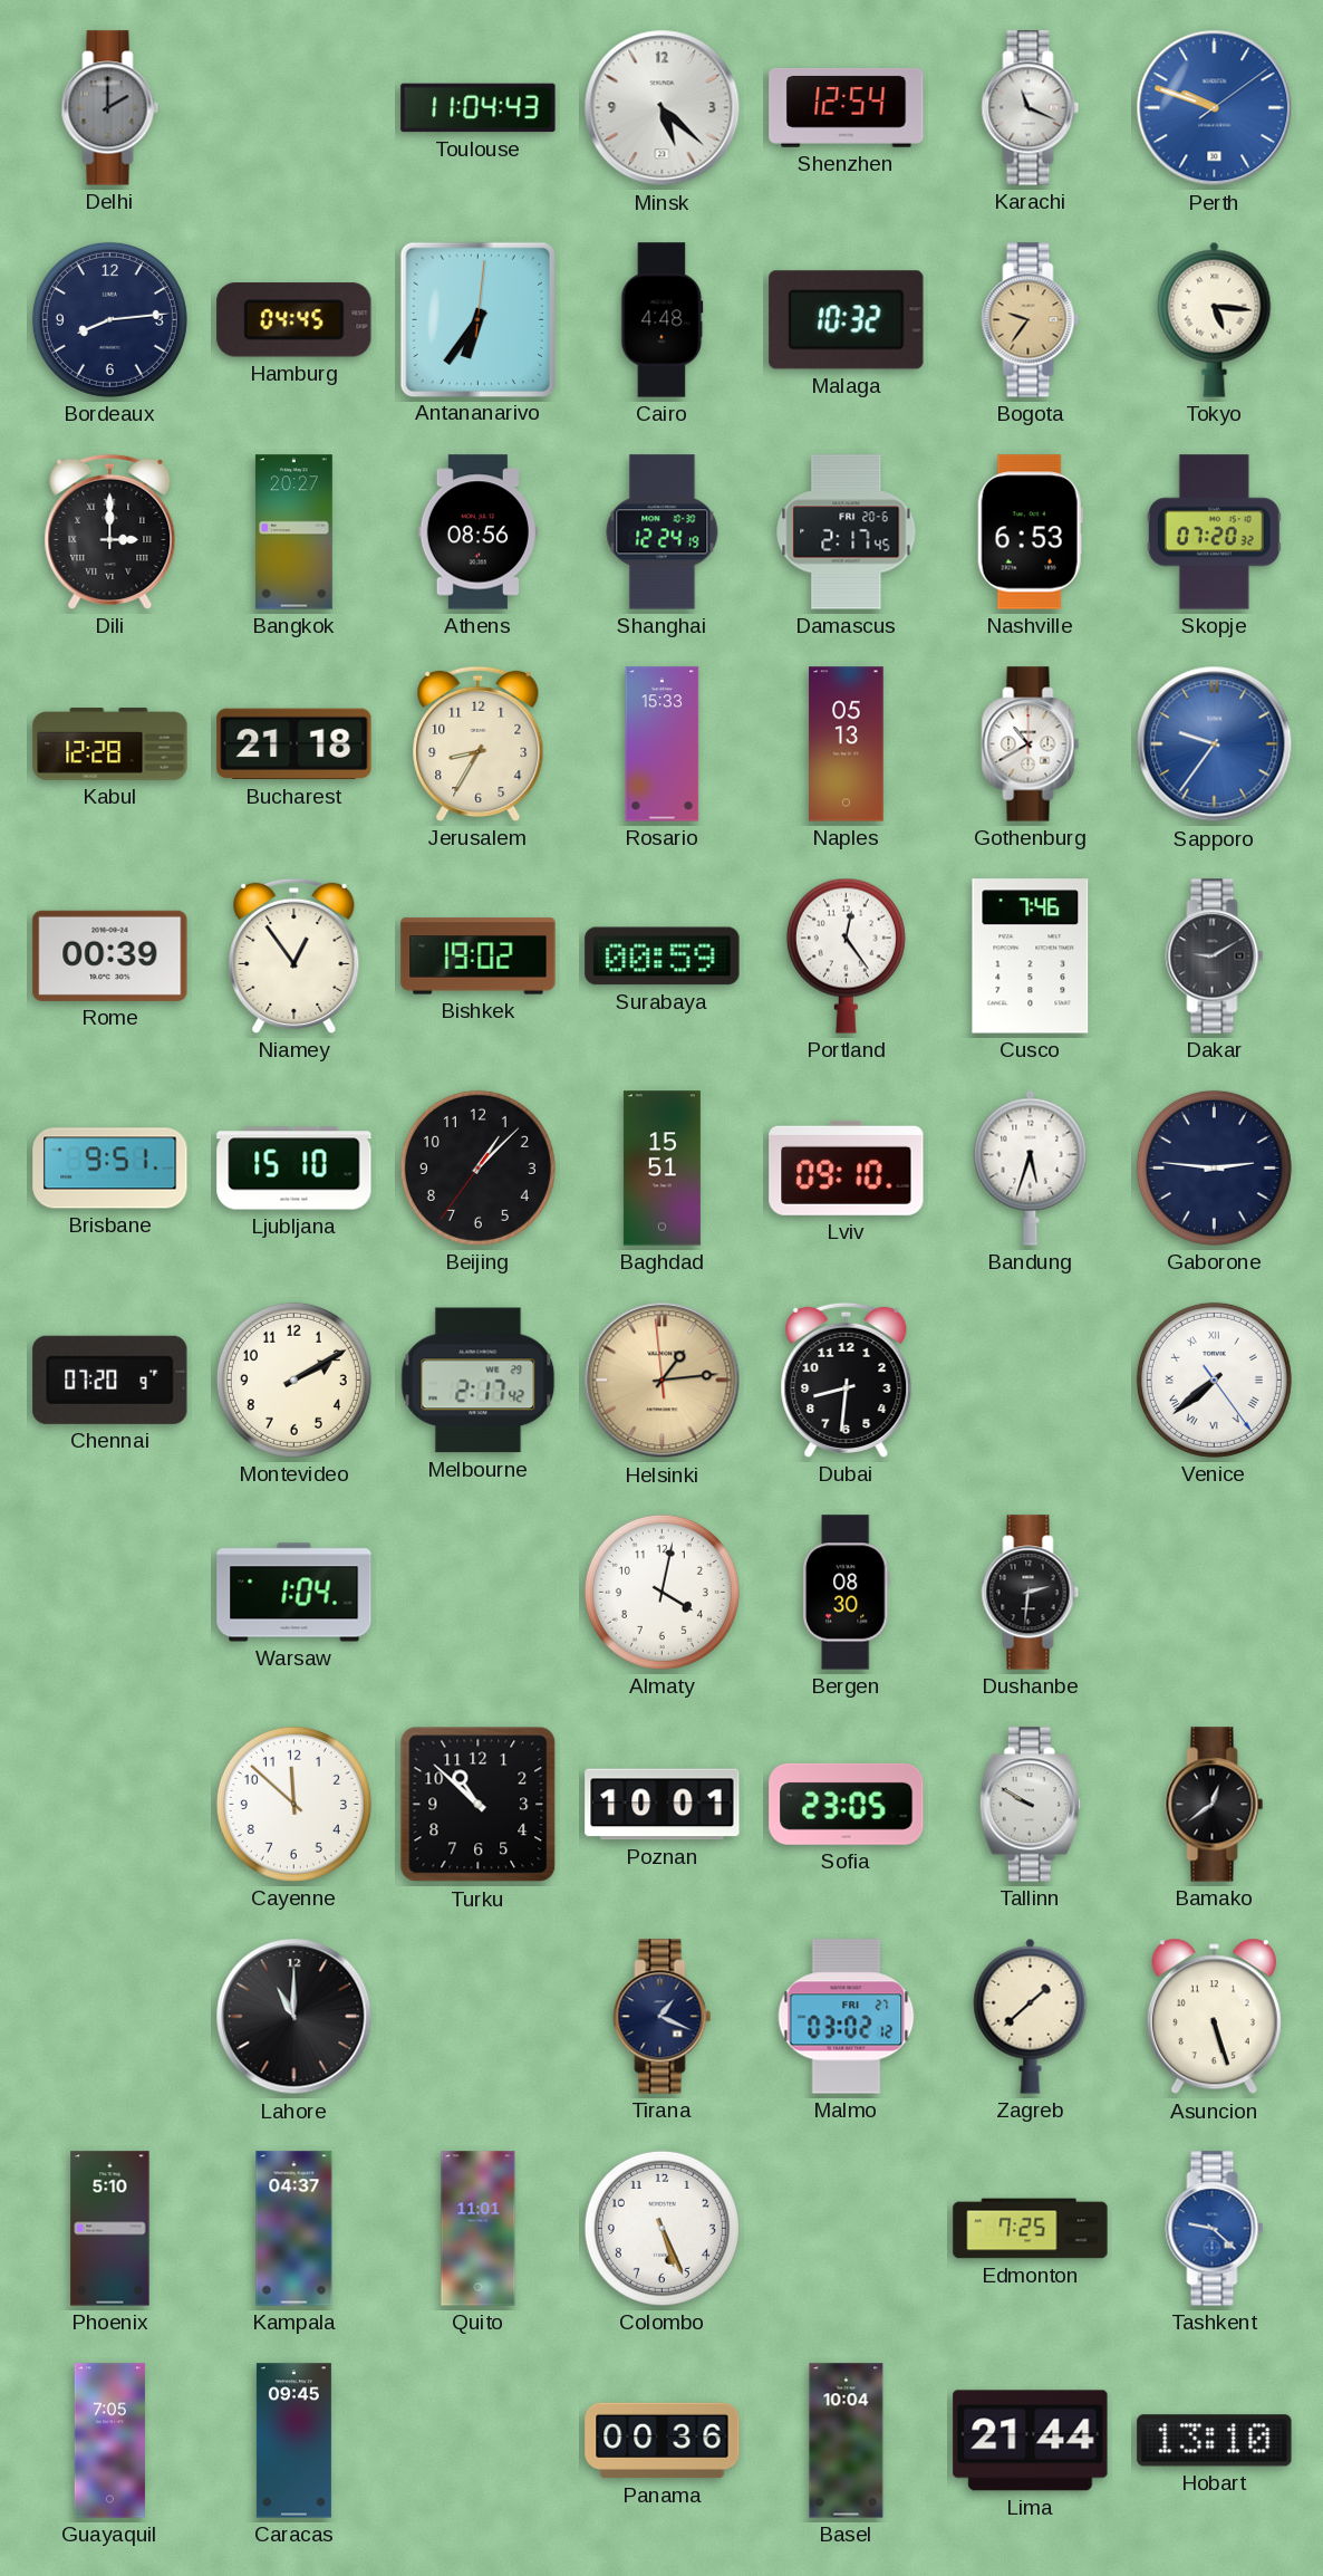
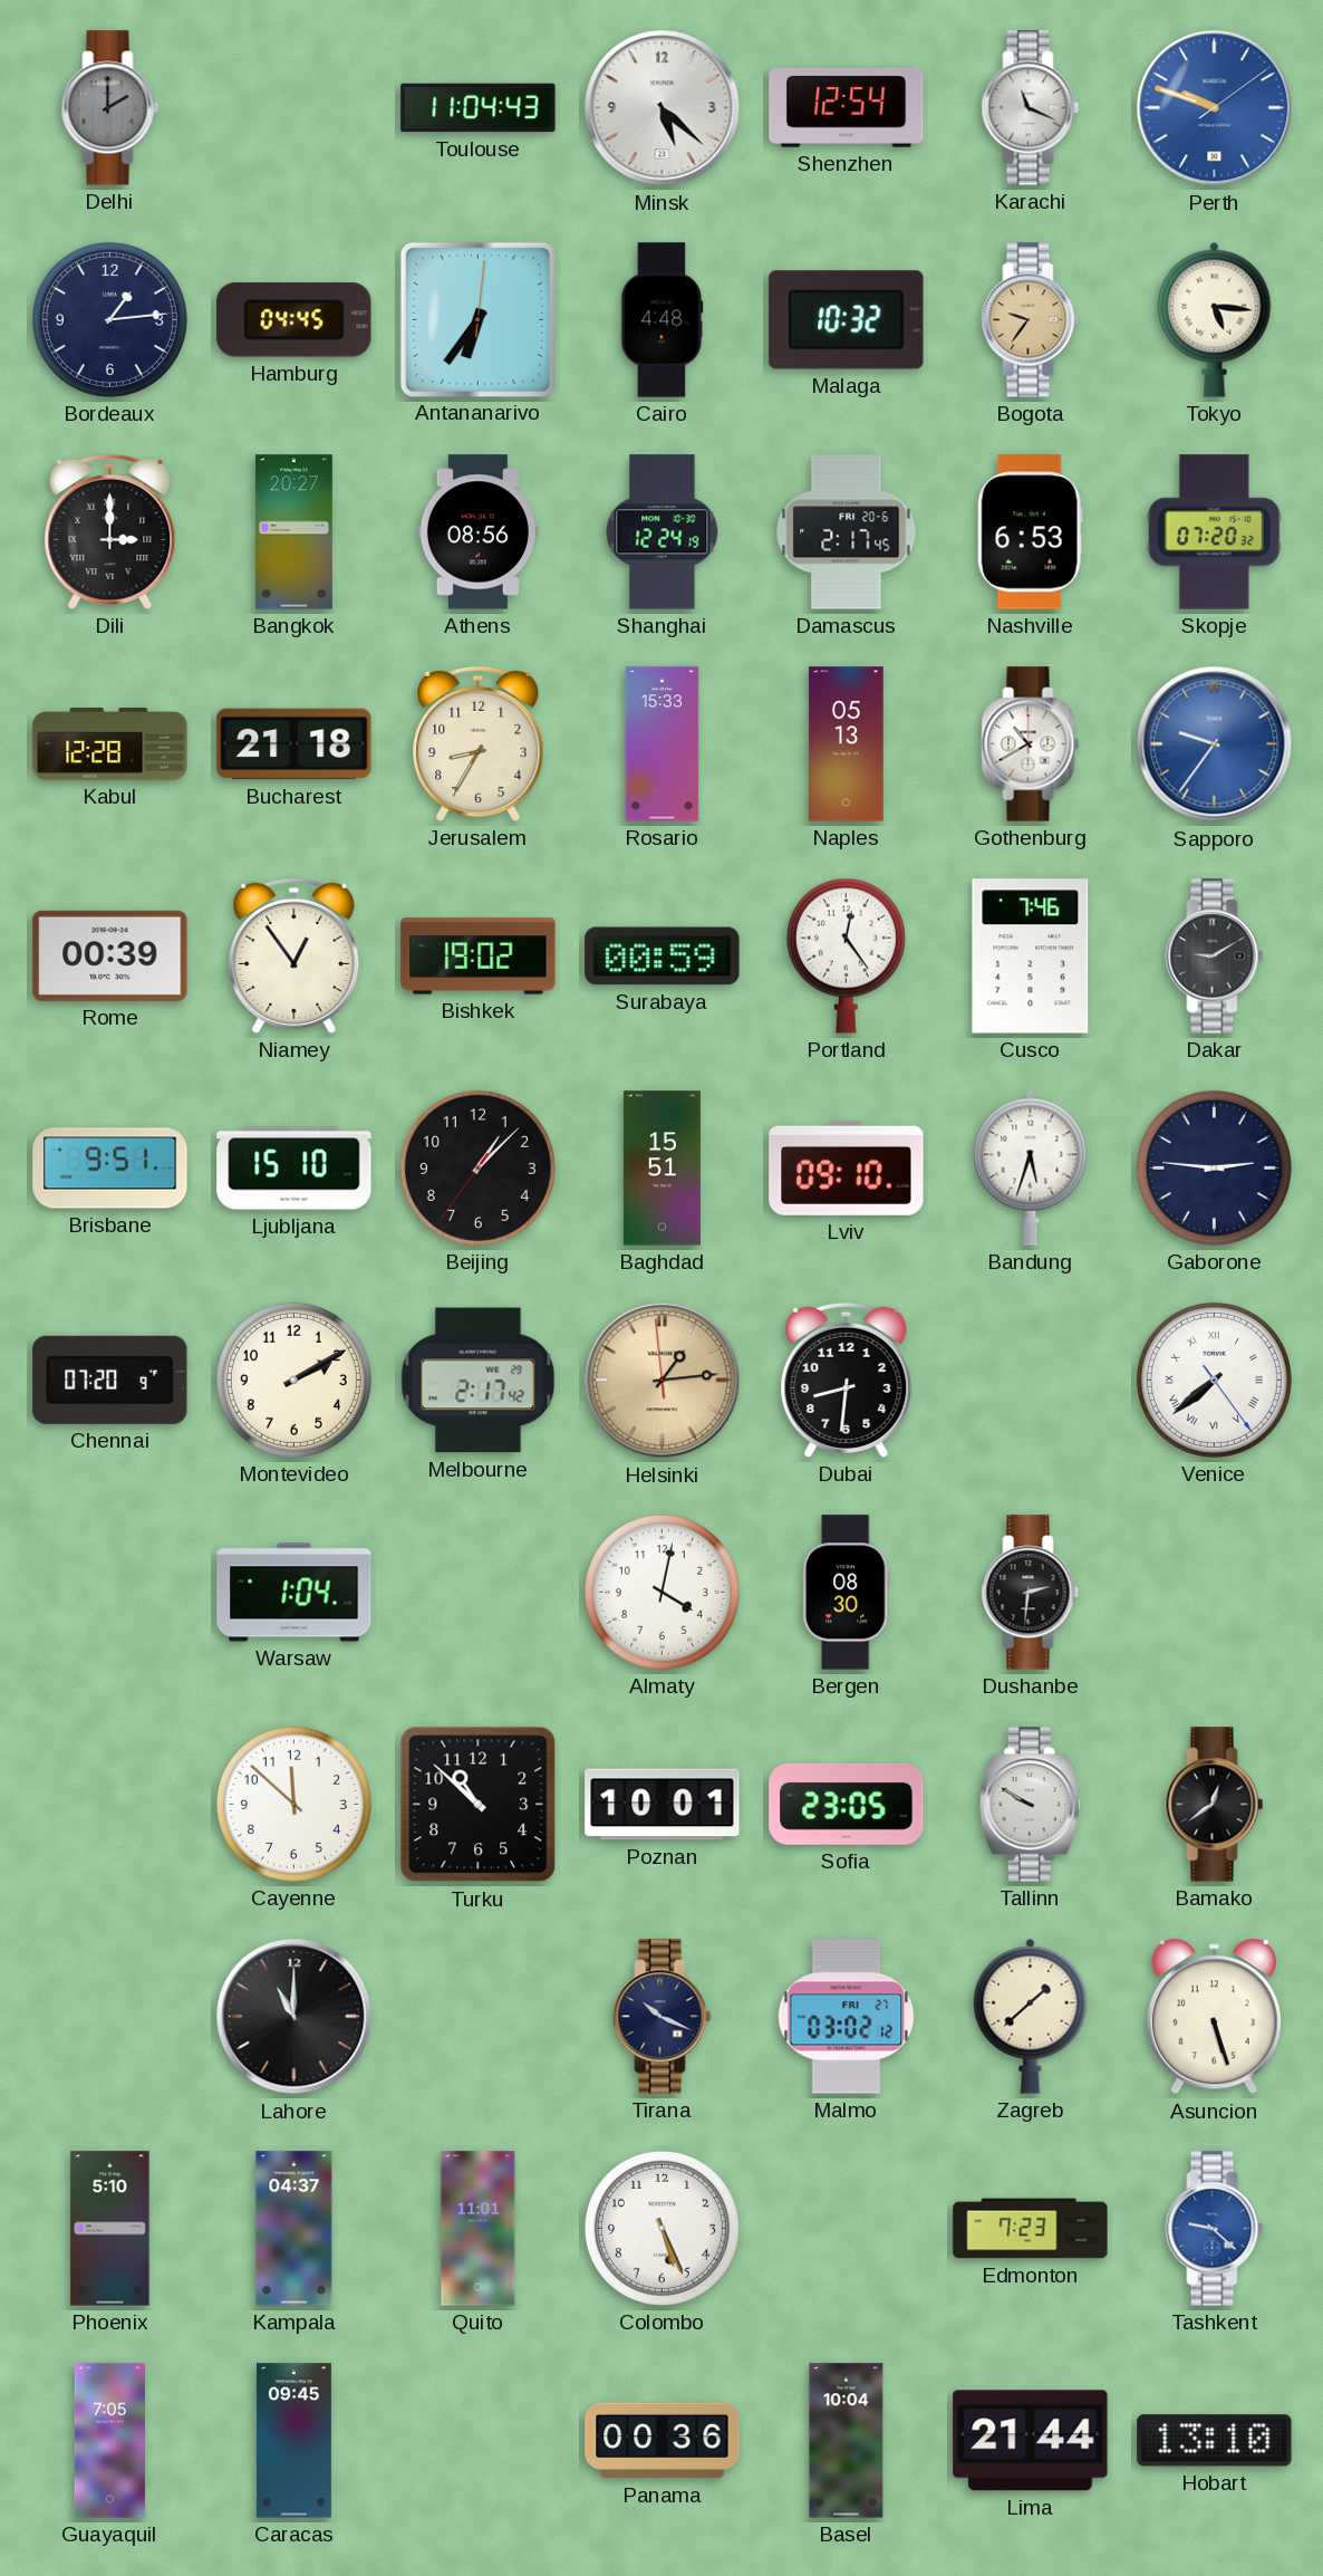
Bordeaux: 8:14 -> 1:14 (109, 319)
Tirana: 1:19 -> 10:19 (663, 2017)
Edmonton: 7:25 -> 7:23 (1031, 2229)
